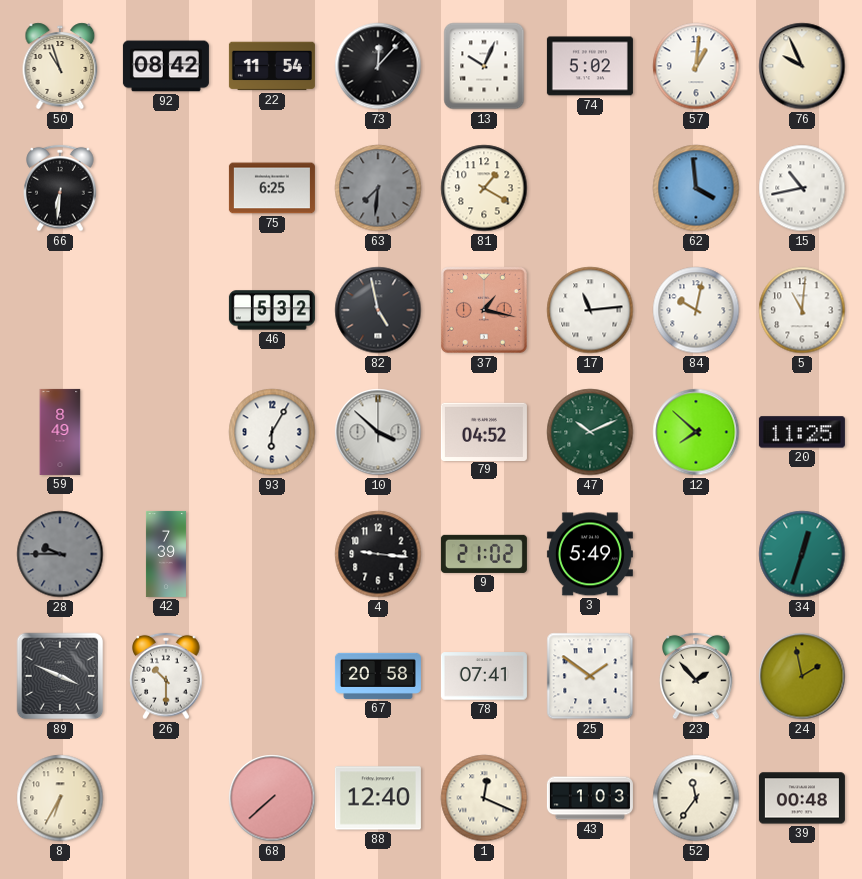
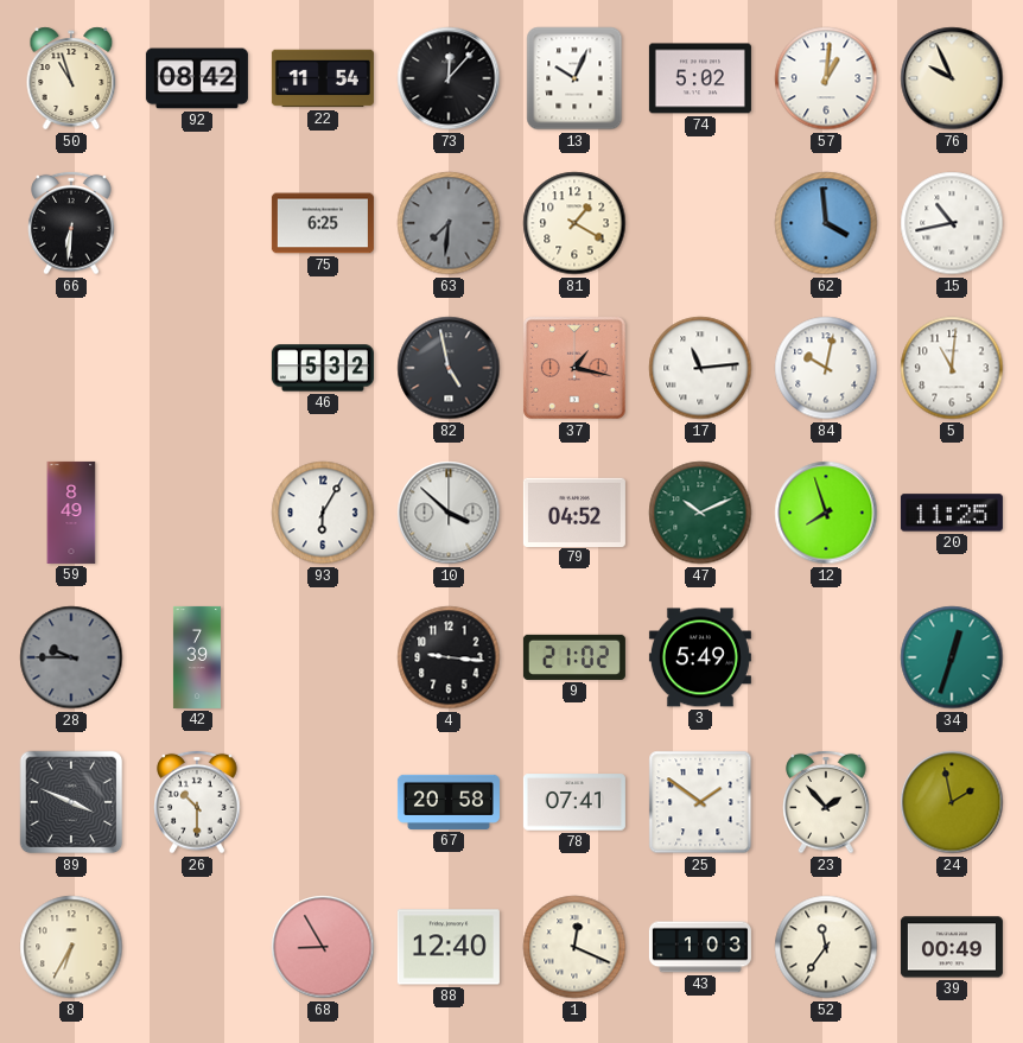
12: 7:52 -> 7:57 (826, 513)
68: 7:38 -> 8:55 (323, 947)
39: 00:48 -> 00:49 (952, 947)
